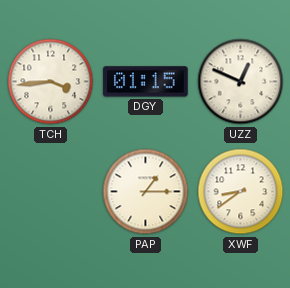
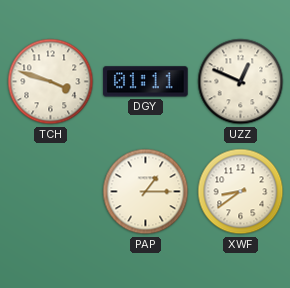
TCH: 3:44 -> 3:48 (51, 82)
DGY: 01:15 -> 01:11 (146, 82)
